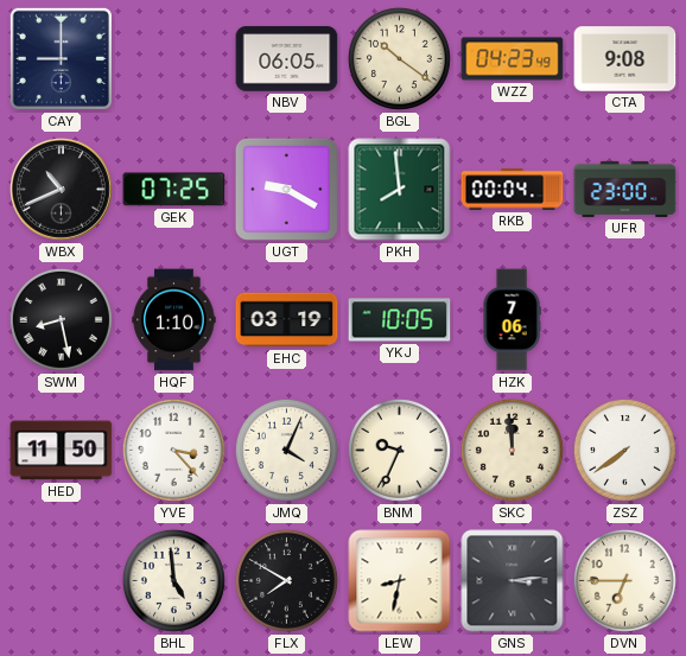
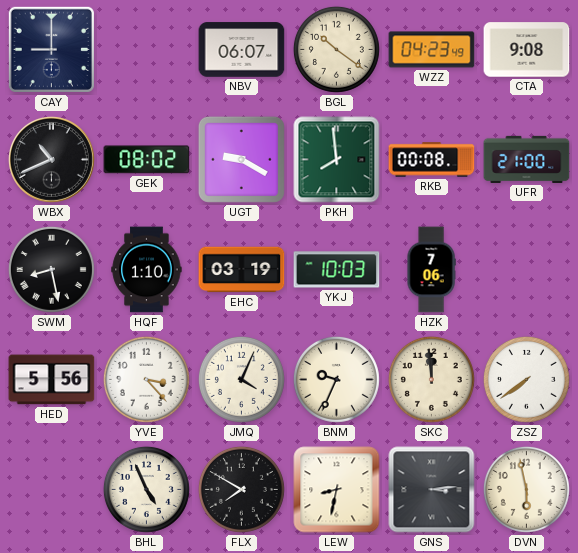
NBV: 06:05 -> 06:07 (242, 50)
GEK: 07:25 -> 08:02 (147, 160)
RKB: 00:04 -> 00:08 (432, 160)
UFR: 23:00 -> 21:00 (527, 159)
YKJ: 10:05 -> 10:03 (337, 270)
HED: 11:50 -> 5:56 (52, 380)
BHL: 4:59 -> 4:56 (146, 489)
DVN: 6:45 -> 5:58 (526, 489)
